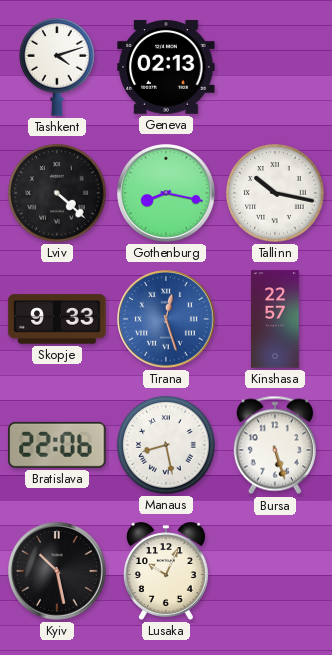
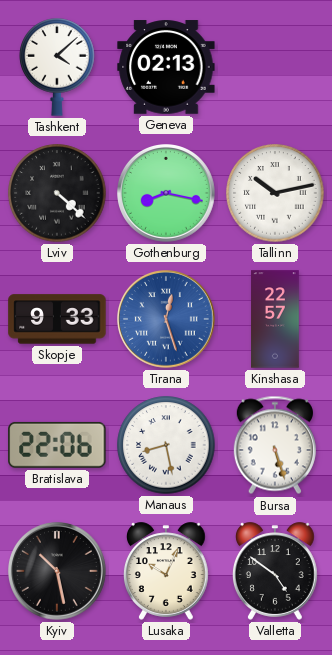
Tashkent: 4:12 -> 4:08 (57, 67)
Tallinn: 10:17 -> 10:13 (275, 193)
Valletta: none -> 4:51 (275, 571)
